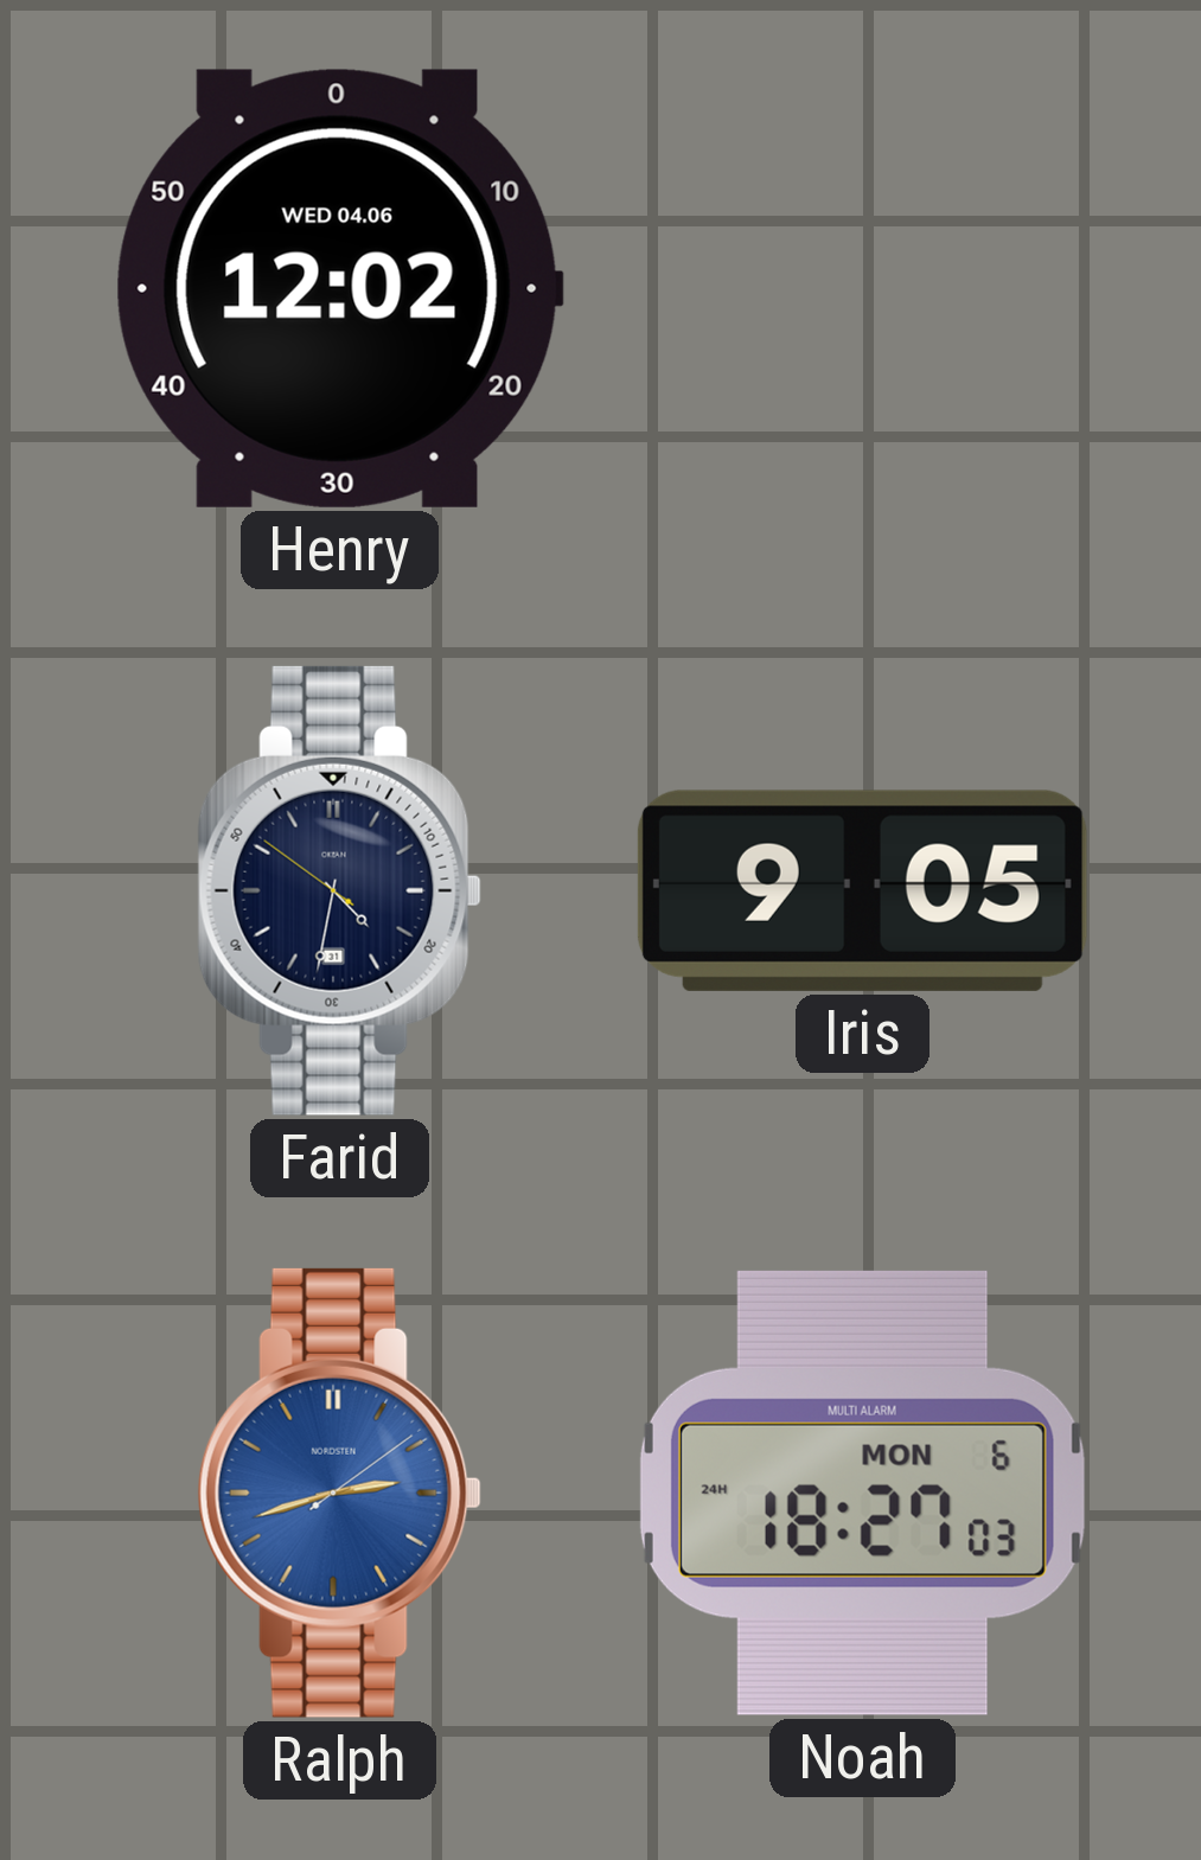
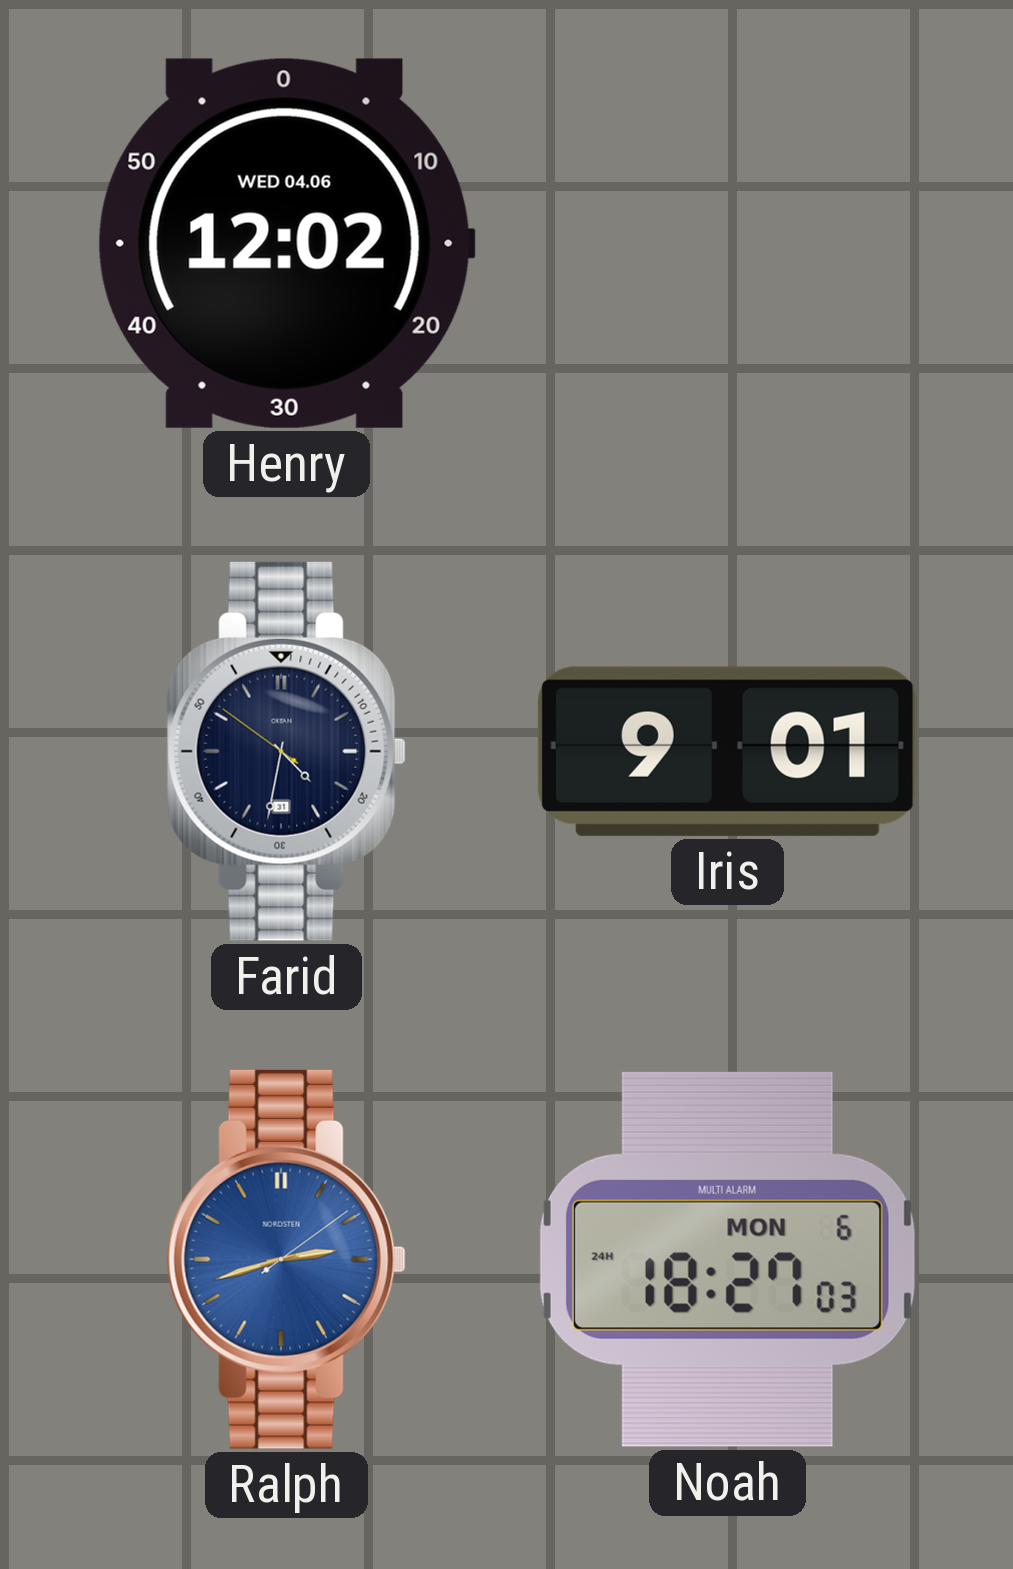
Iris: 9:05 -> 9:01 (727, 751)
